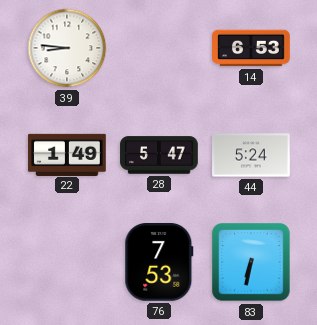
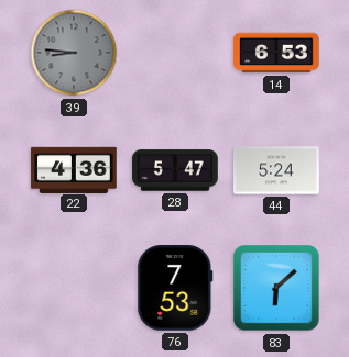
39 dial: white -> grey (74, 53)
22: 1:49 -> 4:36 (74, 169)
83: 6:32 -> 6:08 (276, 288)
